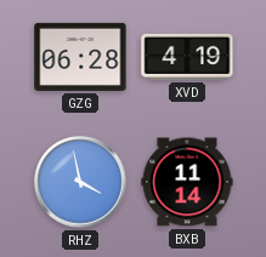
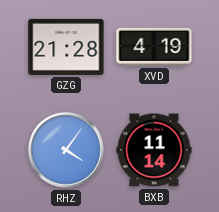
GZG: 06:28 -> 21:28 (66, 47)
RHZ: 3:58 -> 4:06 (66, 150)
